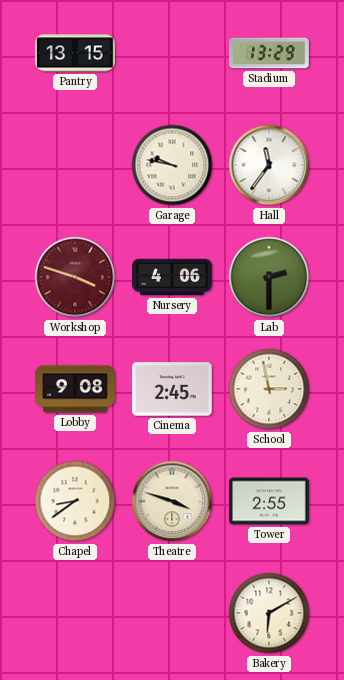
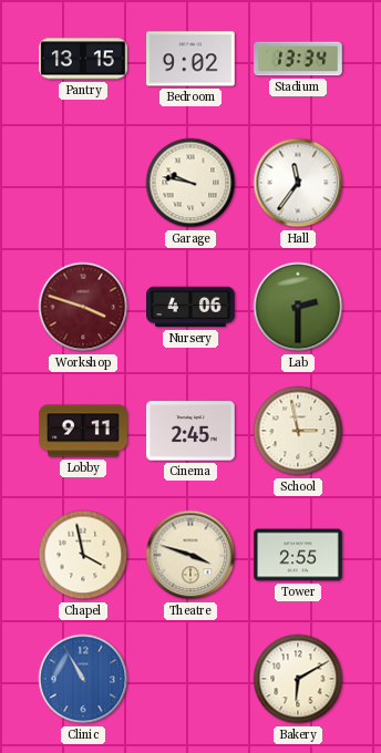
Bedroom: none -> 9:02 (190, 59)
Stadium: 13:29 -> 13:34 (298, 59)
Lobby: 9:08 -> 9:11 (83, 431)
Chapel: 8:39 -> 3:58 (83, 555)
Clinic: none -> 10:55 (83, 679)
